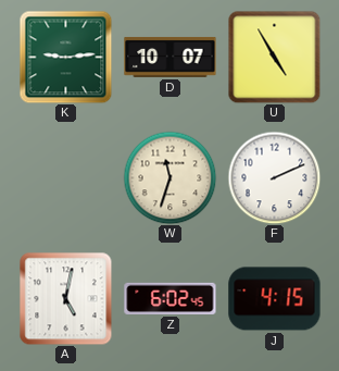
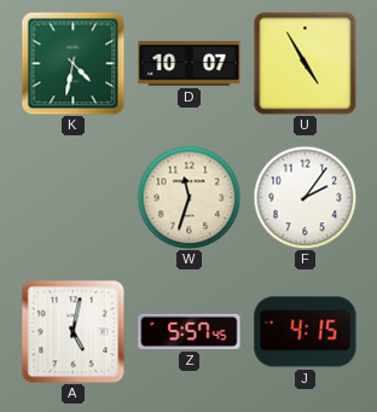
K: 9:14 -> 4:32 (72, 63)
F: 2:11 -> 2:06 (304, 197)
Z: 6:02 -> 5:57 (190, 331)
